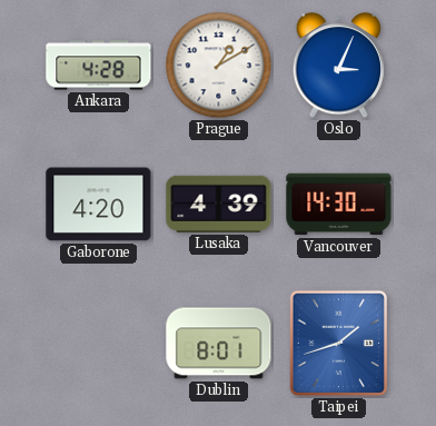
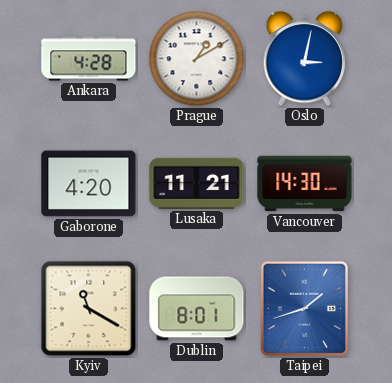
Oslo: 3:04 -> 3:02 (304, 59)
Lusaka: 4:39 -> 11:21 (197, 183)
Kyiv: none -> 11:20 (89, 309)
